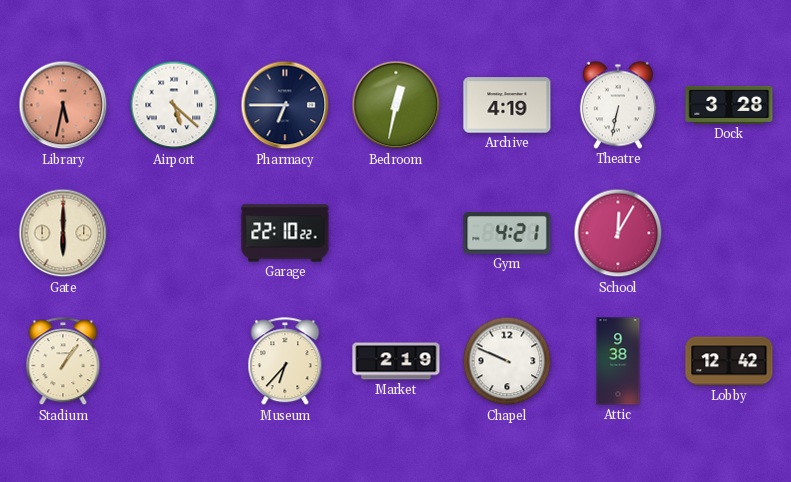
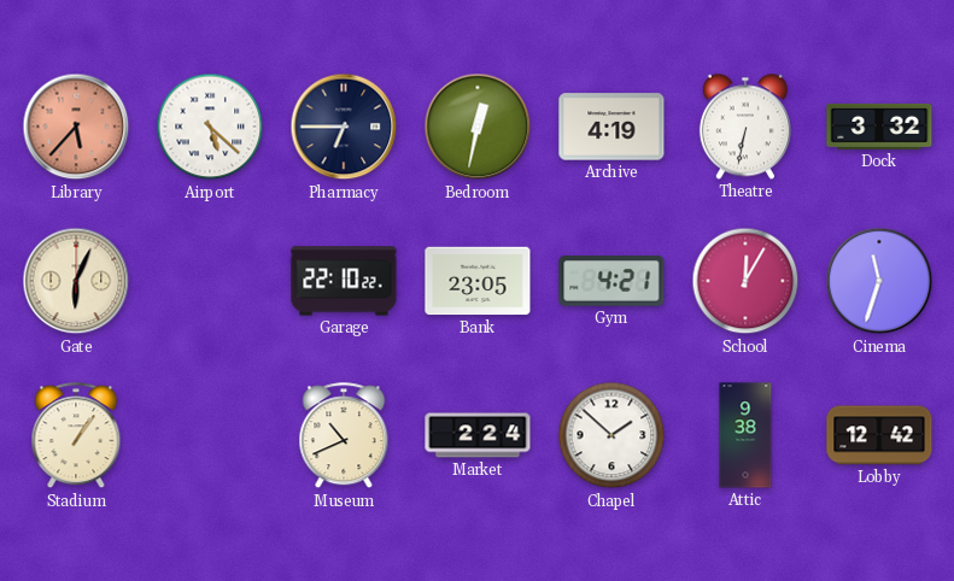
Library: 5:32 -> 5:37 (76, 127)
Dock: 3:28 -> 3:32 (879, 127)
Gate: 6:00 -> 6:04 (76, 281)
Bank: none -> 23:05 (478, 281)
Cinema: none -> 11:33 (879, 281)
Museum: 6:37 -> 10:41 (344, 436)
Market: 2:19 -> 2:24 (478, 435)
Chapel: 9:49 -> 1:52 (611, 435)
